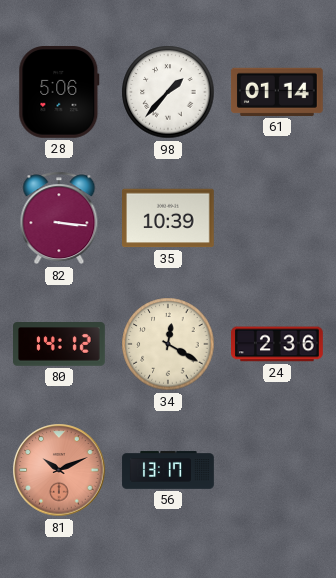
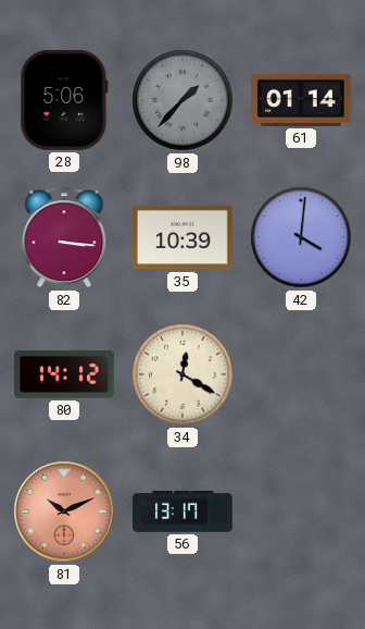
98 dial: white -> grey (182, 100)
42: none -> 4:01 (301, 237)
24: 2:36 -> none (278, 344)
